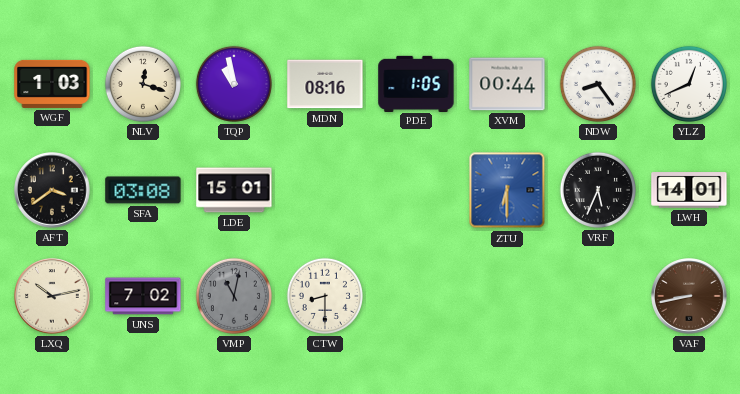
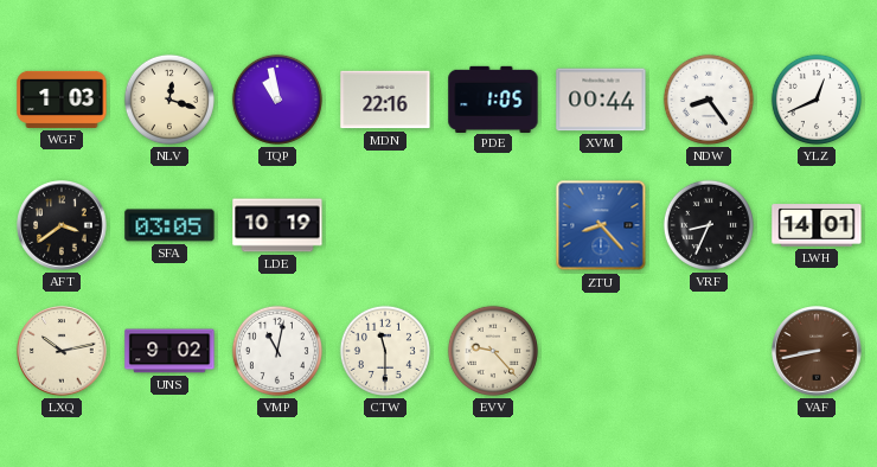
MDN: 08:16 -> 22:16 (385, 100)
SFA: 03:08 -> 03:05 (169, 225)
LDE: 15:01 -> 10:19 (277, 225)
ZTU: 6:30 -> 8:23 (601, 225)
VRF: 5:34 -> 8:34 (709, 225)
UNS: 7:02 -> 9:02 (169, 351)
VMP dial: grey -> white (277, 351)
CTW: 8:30 -> 11:30 (385, 351)
EVV: none -> 9:23 (493, 351)
